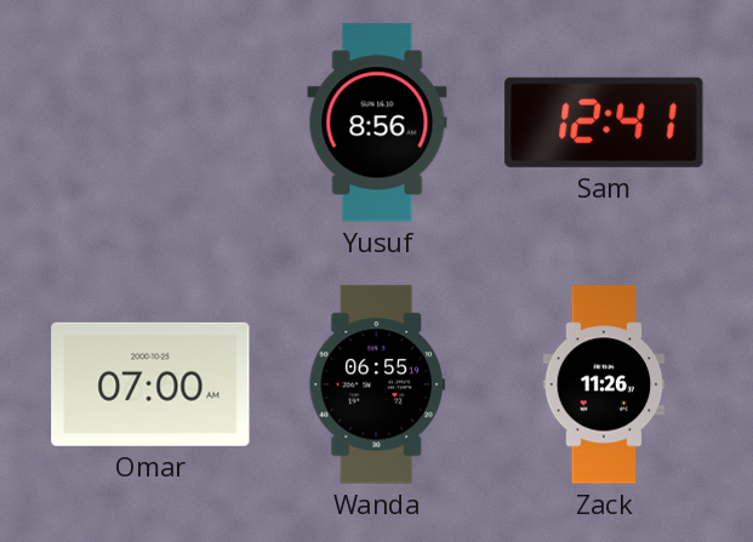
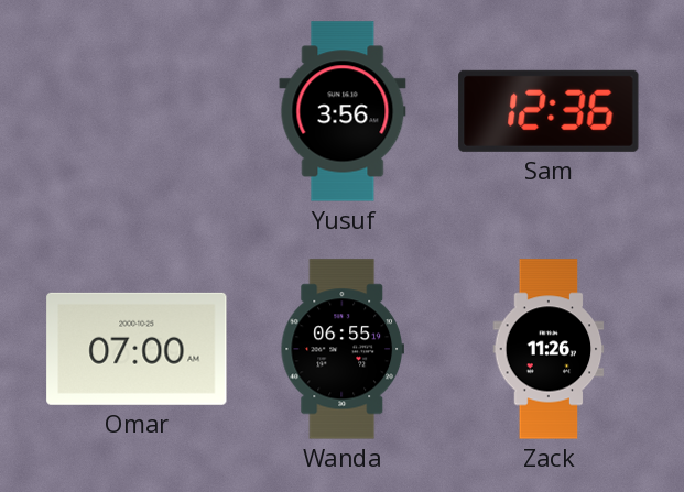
Yusuf: 8:56 -> 3:56 (343, 111)
Sam: 12:41 -> 12:36 (549, 111)
